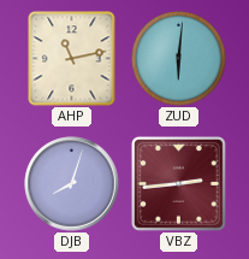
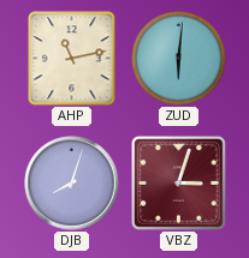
VBZ: 2:44 -> 3:03 (178, 182)
